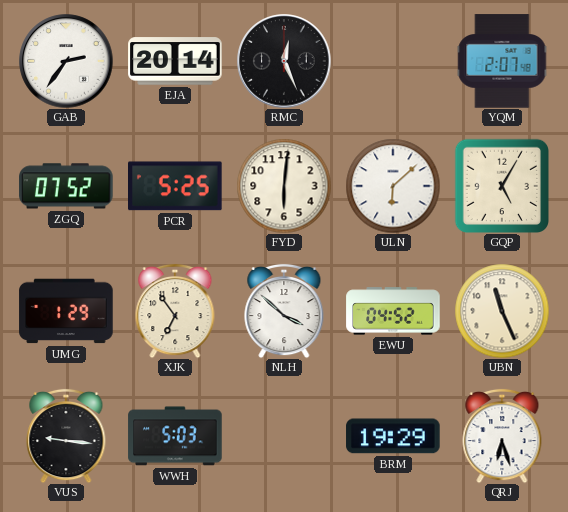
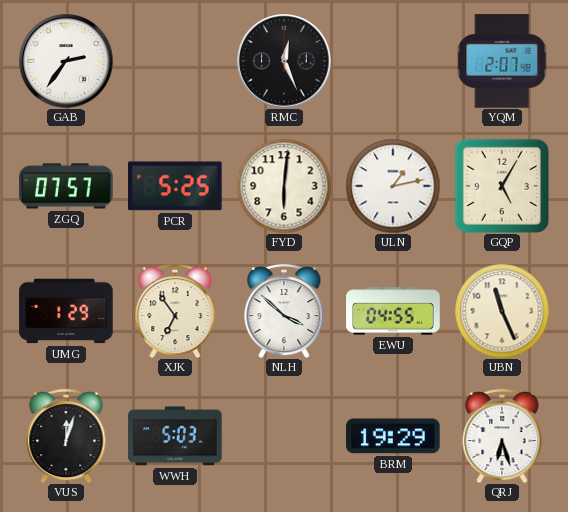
EJA: 20:14 -> none (175, 61)
ZGQ: 07:52 -> 07:57 (66, 186)
ULN: 6:08 -> 1:13 (393, 186)
EWU: 04:52 -> 04:55 (393, 311)
VUS: 9:16 -> 12:03 (66, 436)
